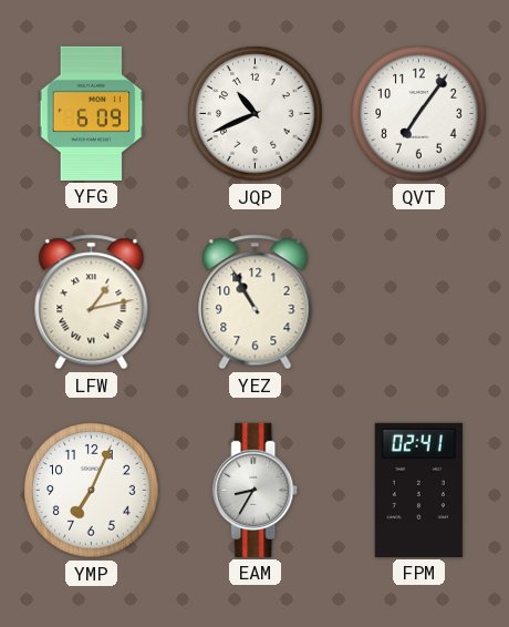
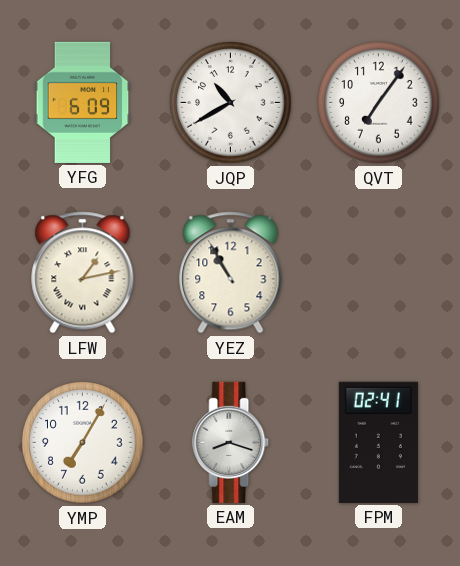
JQP: 10:41 -> 10:40 (231, 103)
YMP: 7:04 -> 7:05 (83, 443)
EAM: 8:35 -> 8:18 (231, 442)
